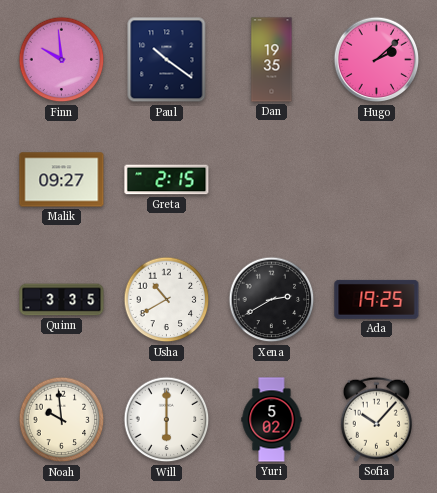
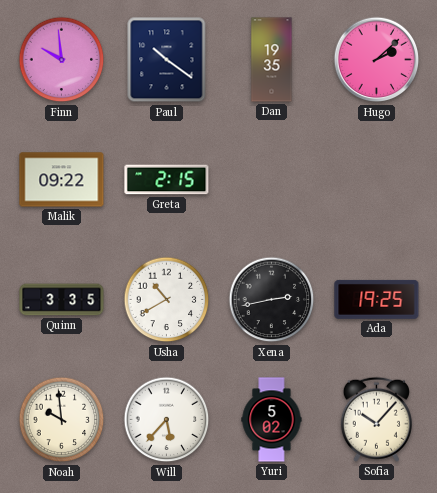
Malik: 09:27 -> 09:22 (62, 180)
Xena: 2:40 -> 2:43 (272, 300)
Will: 6:00 -> 5:37 (167, 420)
